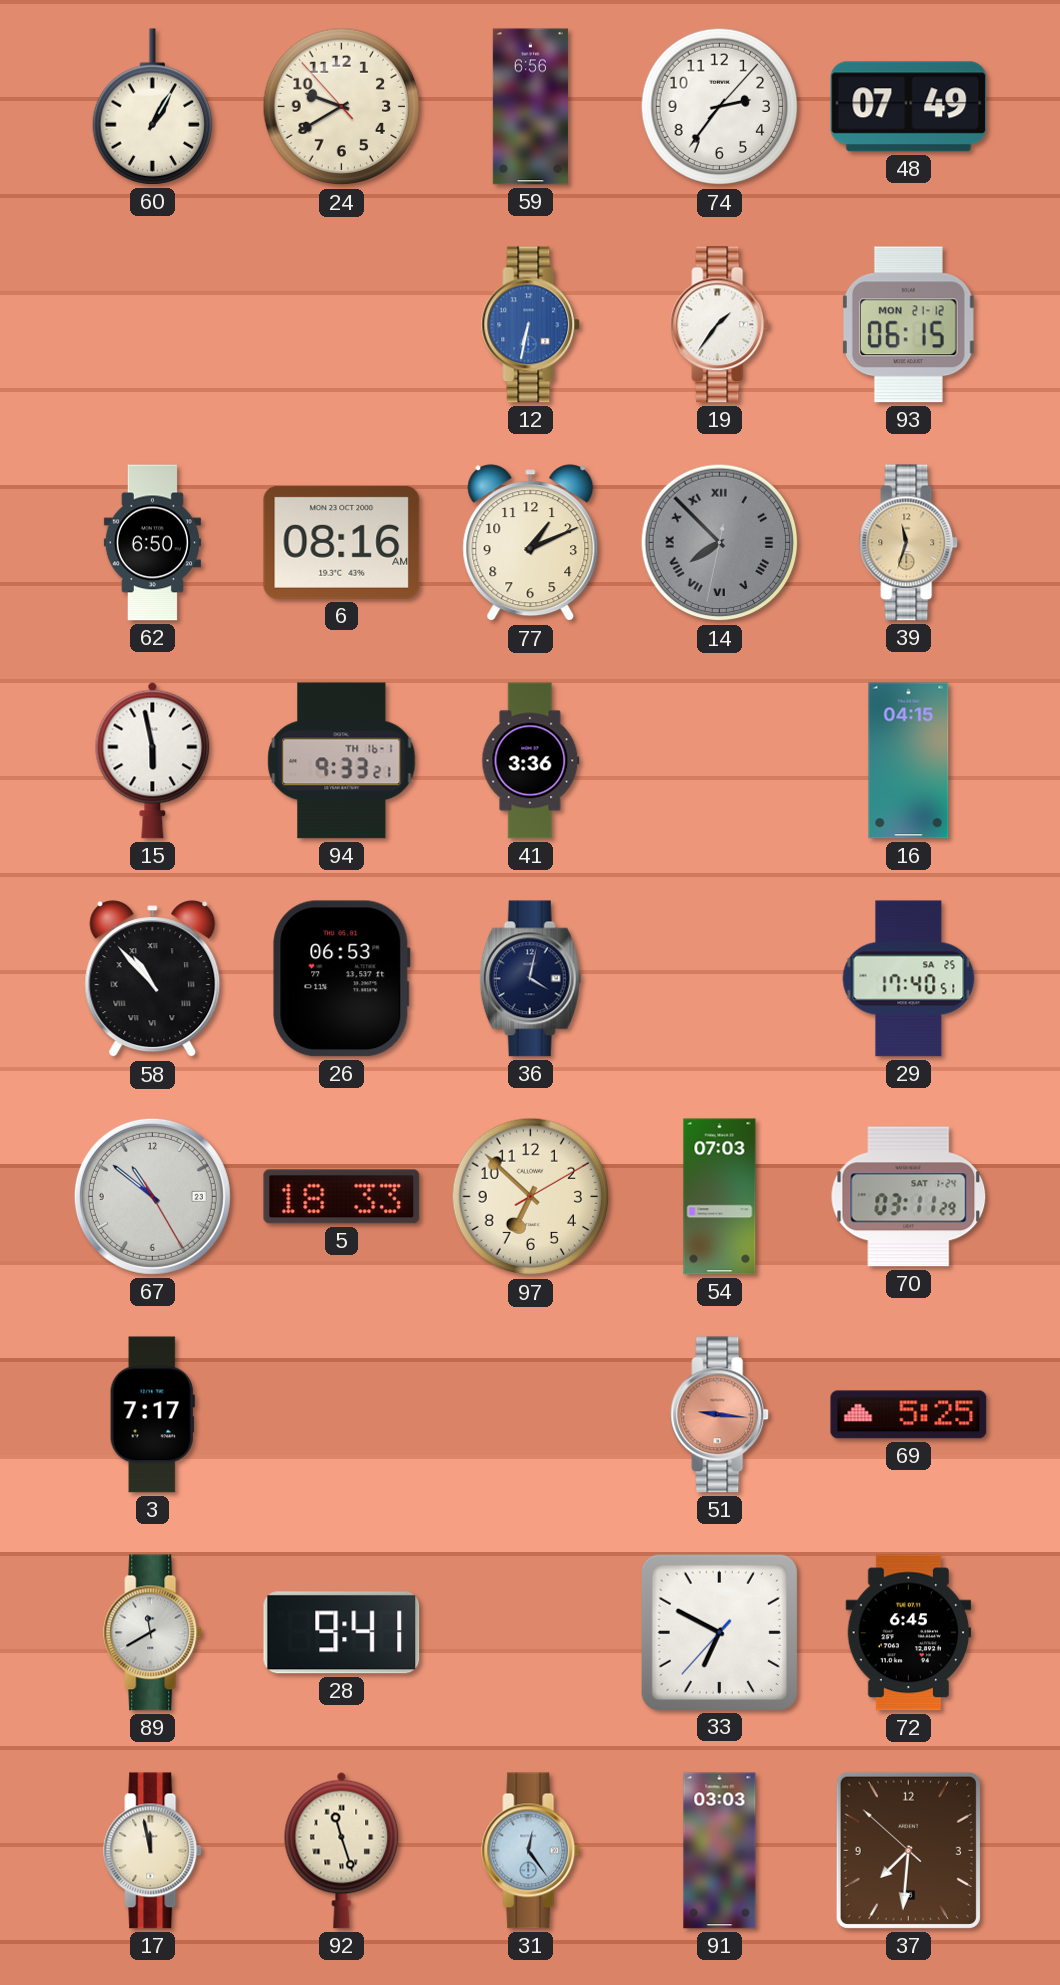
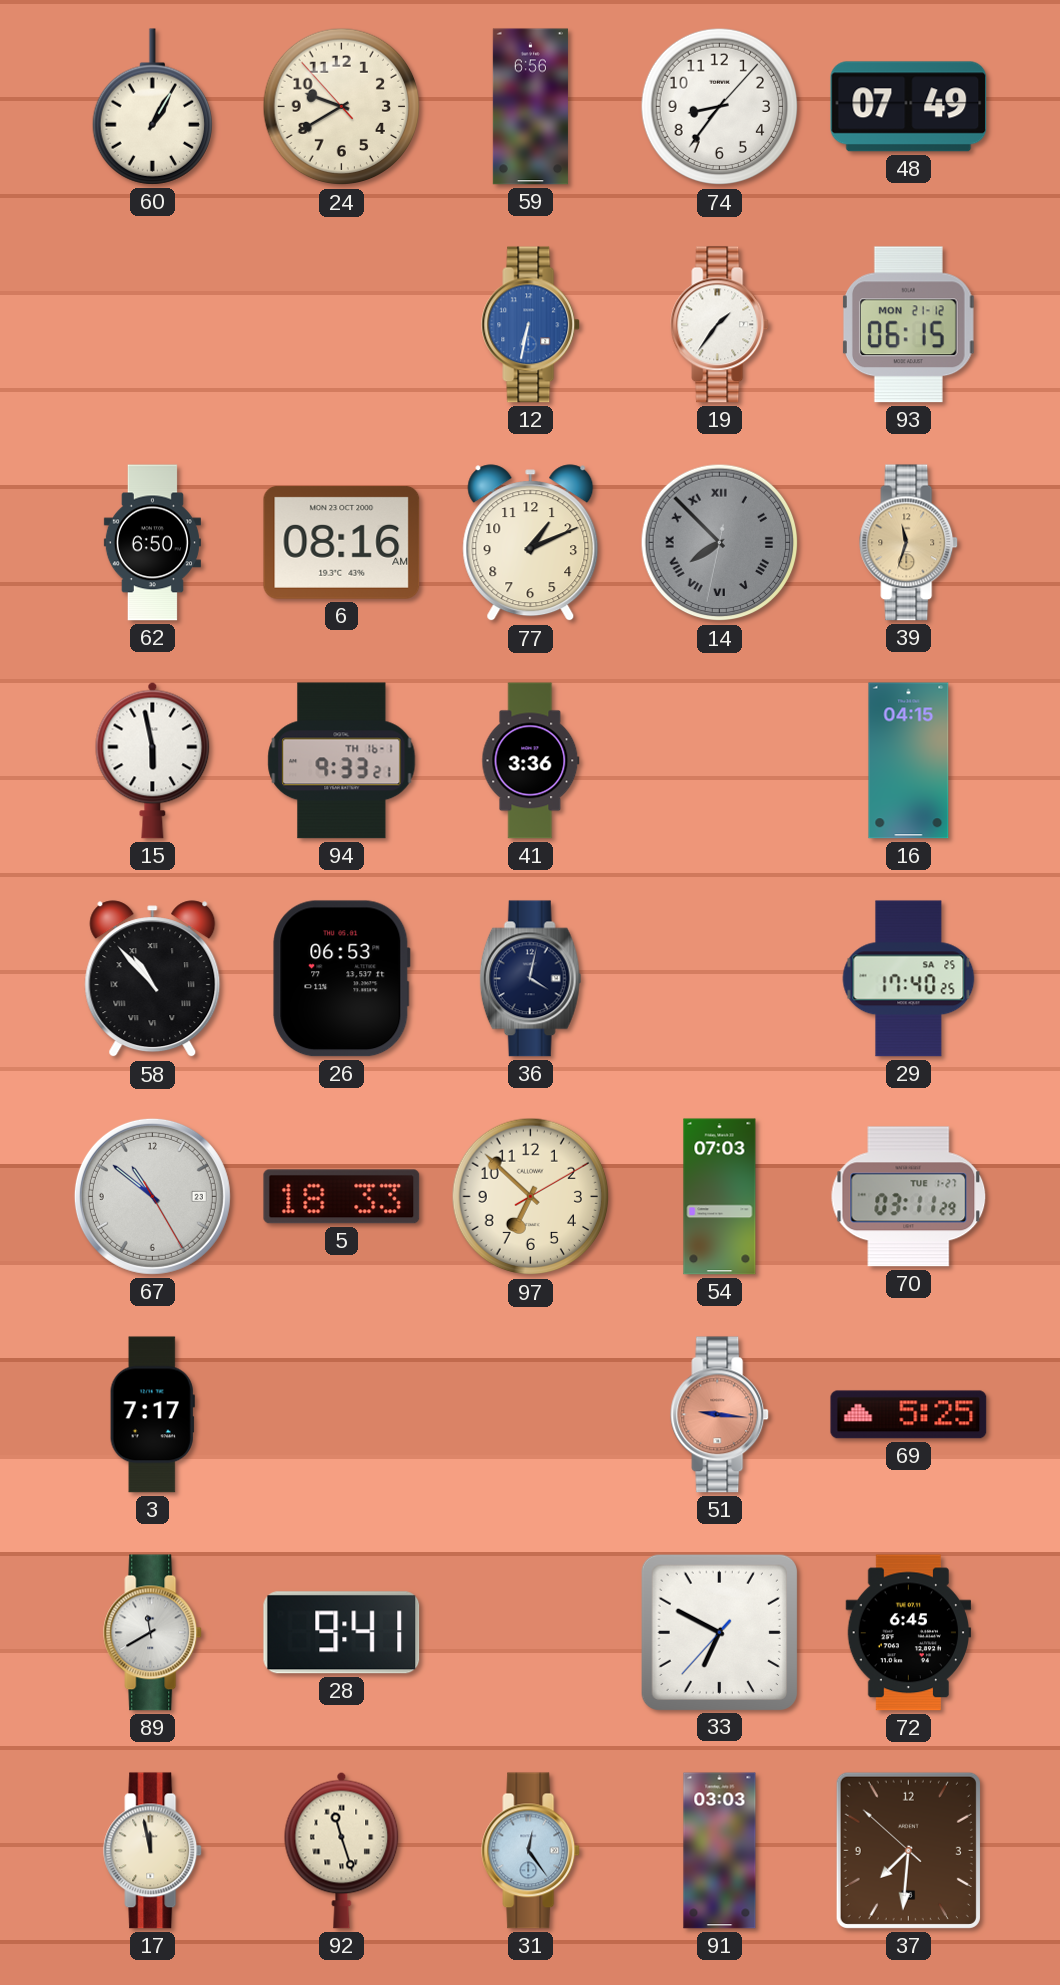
74: 2:36 -> 8:36 (720, 107)
29: 17:40:51 -> 17:40:25 (909, 979)
70 date: SAT 1-24 -> TUE 1-27 (909, 1197)
